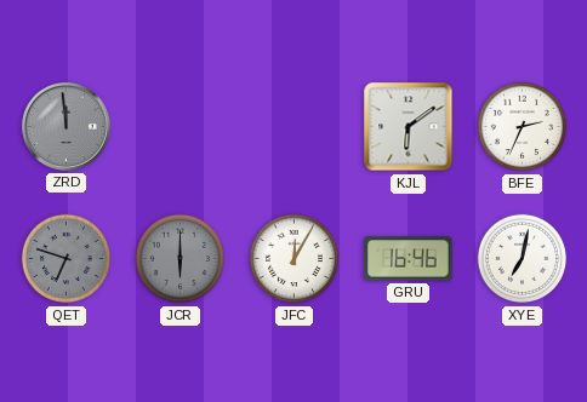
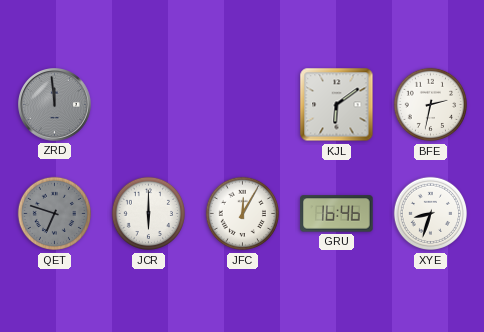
BFE: 2:34 -> 2:32 (431, 105)
JCR dial: grey -> white (149, 214)
XYE: 7:02 -> 8:33 (431, 214)
